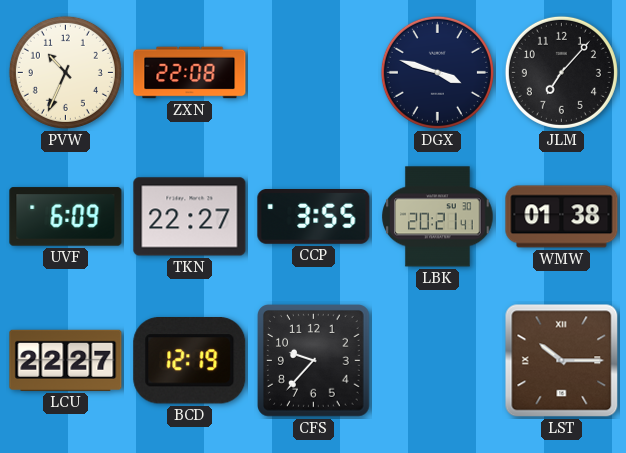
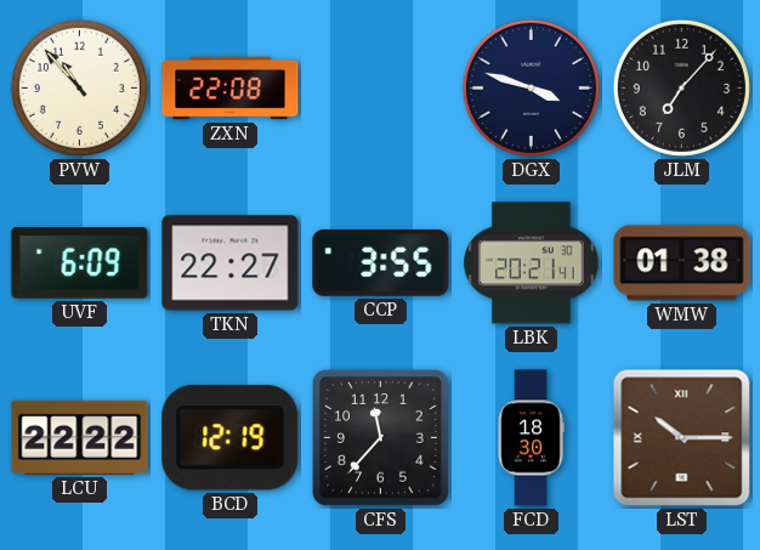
PVW: 10:34 -> 10:53 (79, 87)
LCU: 22:27 -> 22:22 (80, 437)
CFS: 9:37 -> 11:37 (381, 438)
FCD: none -> 18:30 (531, 438)
